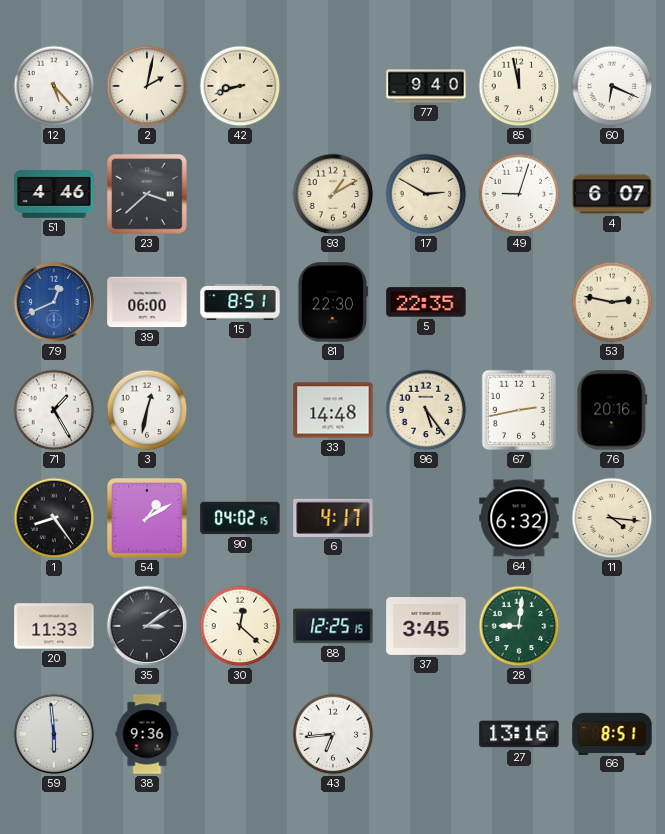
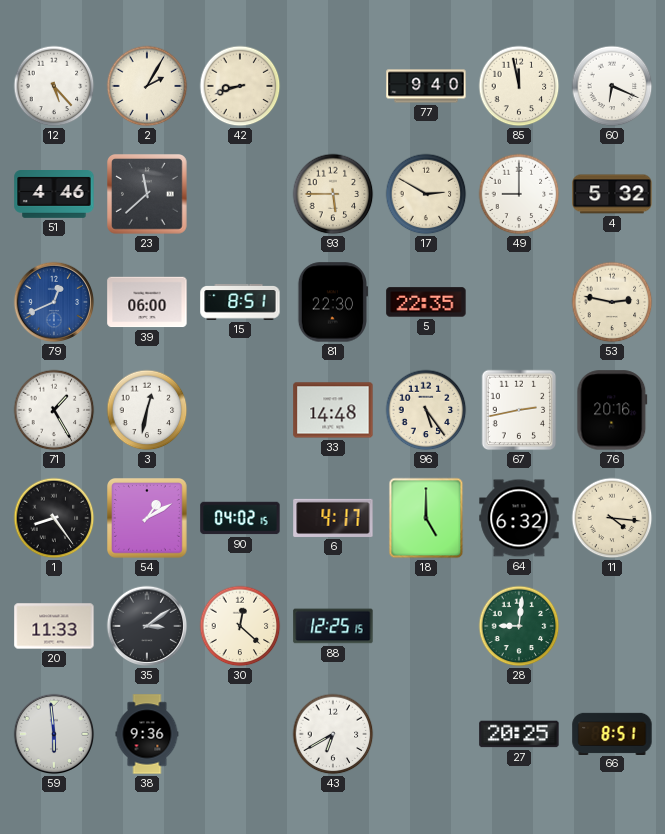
2: 2:02 -> 2:05 (147, 86)
23: 3:38 -> 11:38 (147, 194)
93: 1:10 -> 5:45 (333, 194)
49: 9:03 -> 9:00 (519, 194)
4: 6:07 -> 5:32 (612, 194)
18: none -> 5:00 (426, 518)
37: 3:45 -> none (426, 627)
43: 6:44 -> 6:40 (333, 734)
27: 13:16 -> 20:25 (519, 734)
